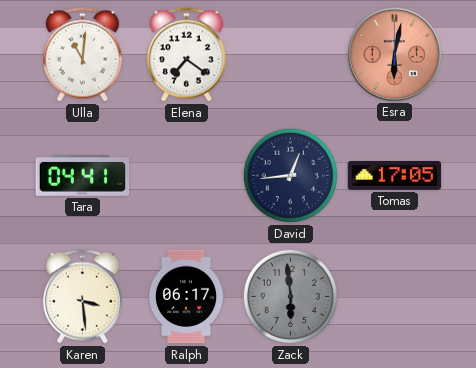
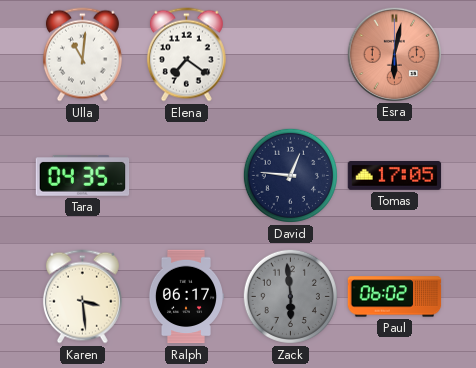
Tara: 04:41 -> 04:35 (83, 176)
David: 12:44 -> 12:46 (290, 175)
Paul: none -> 06:02 (395, 297)
